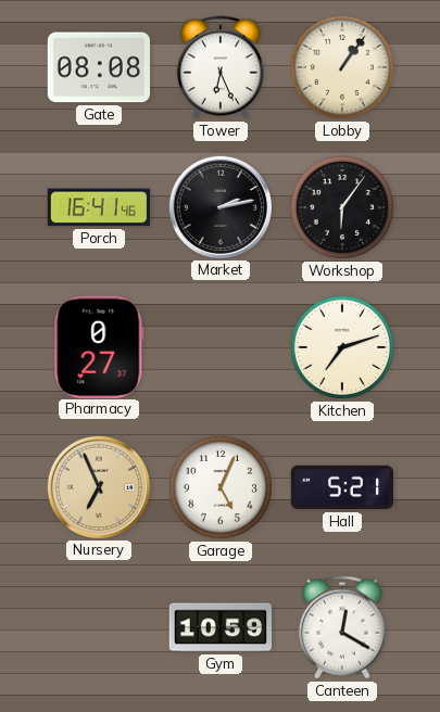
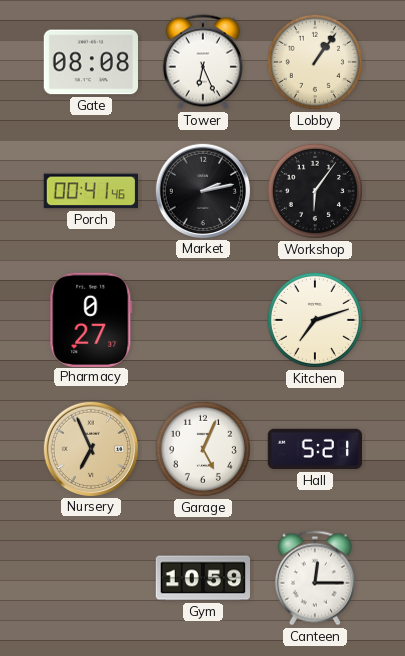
Porch: 16:41 -> 00:41 (90, 191)
Canteen: 12:20 -> 12:15 (315, 578)
